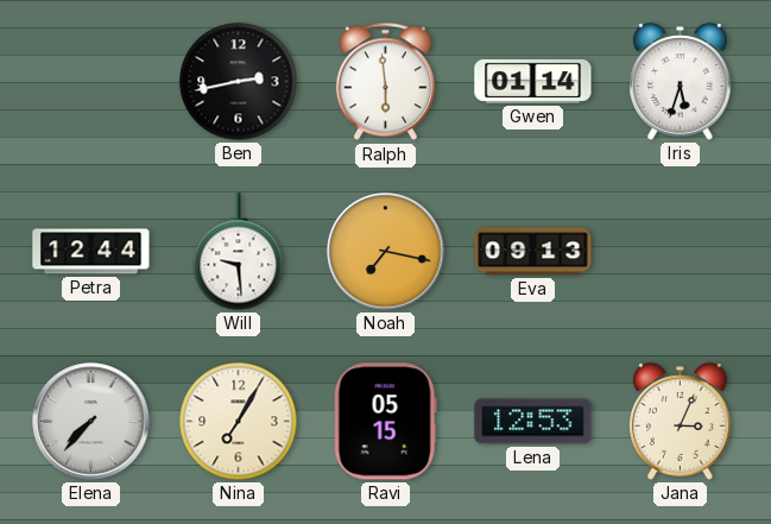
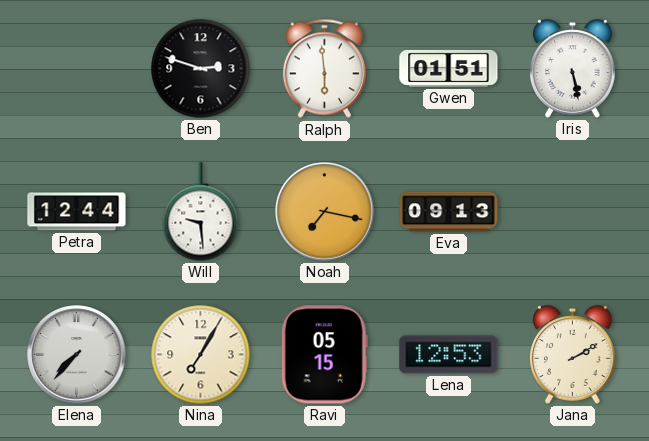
Ben: 2:43 -> 2:48 (201, 69)
Gwen: 01:14 -> 01:51 (449, 68)
Iris: 5:33 -> 5:28 (573, 69)
Jana: 3:04 -> 2:10 (573, 355)
